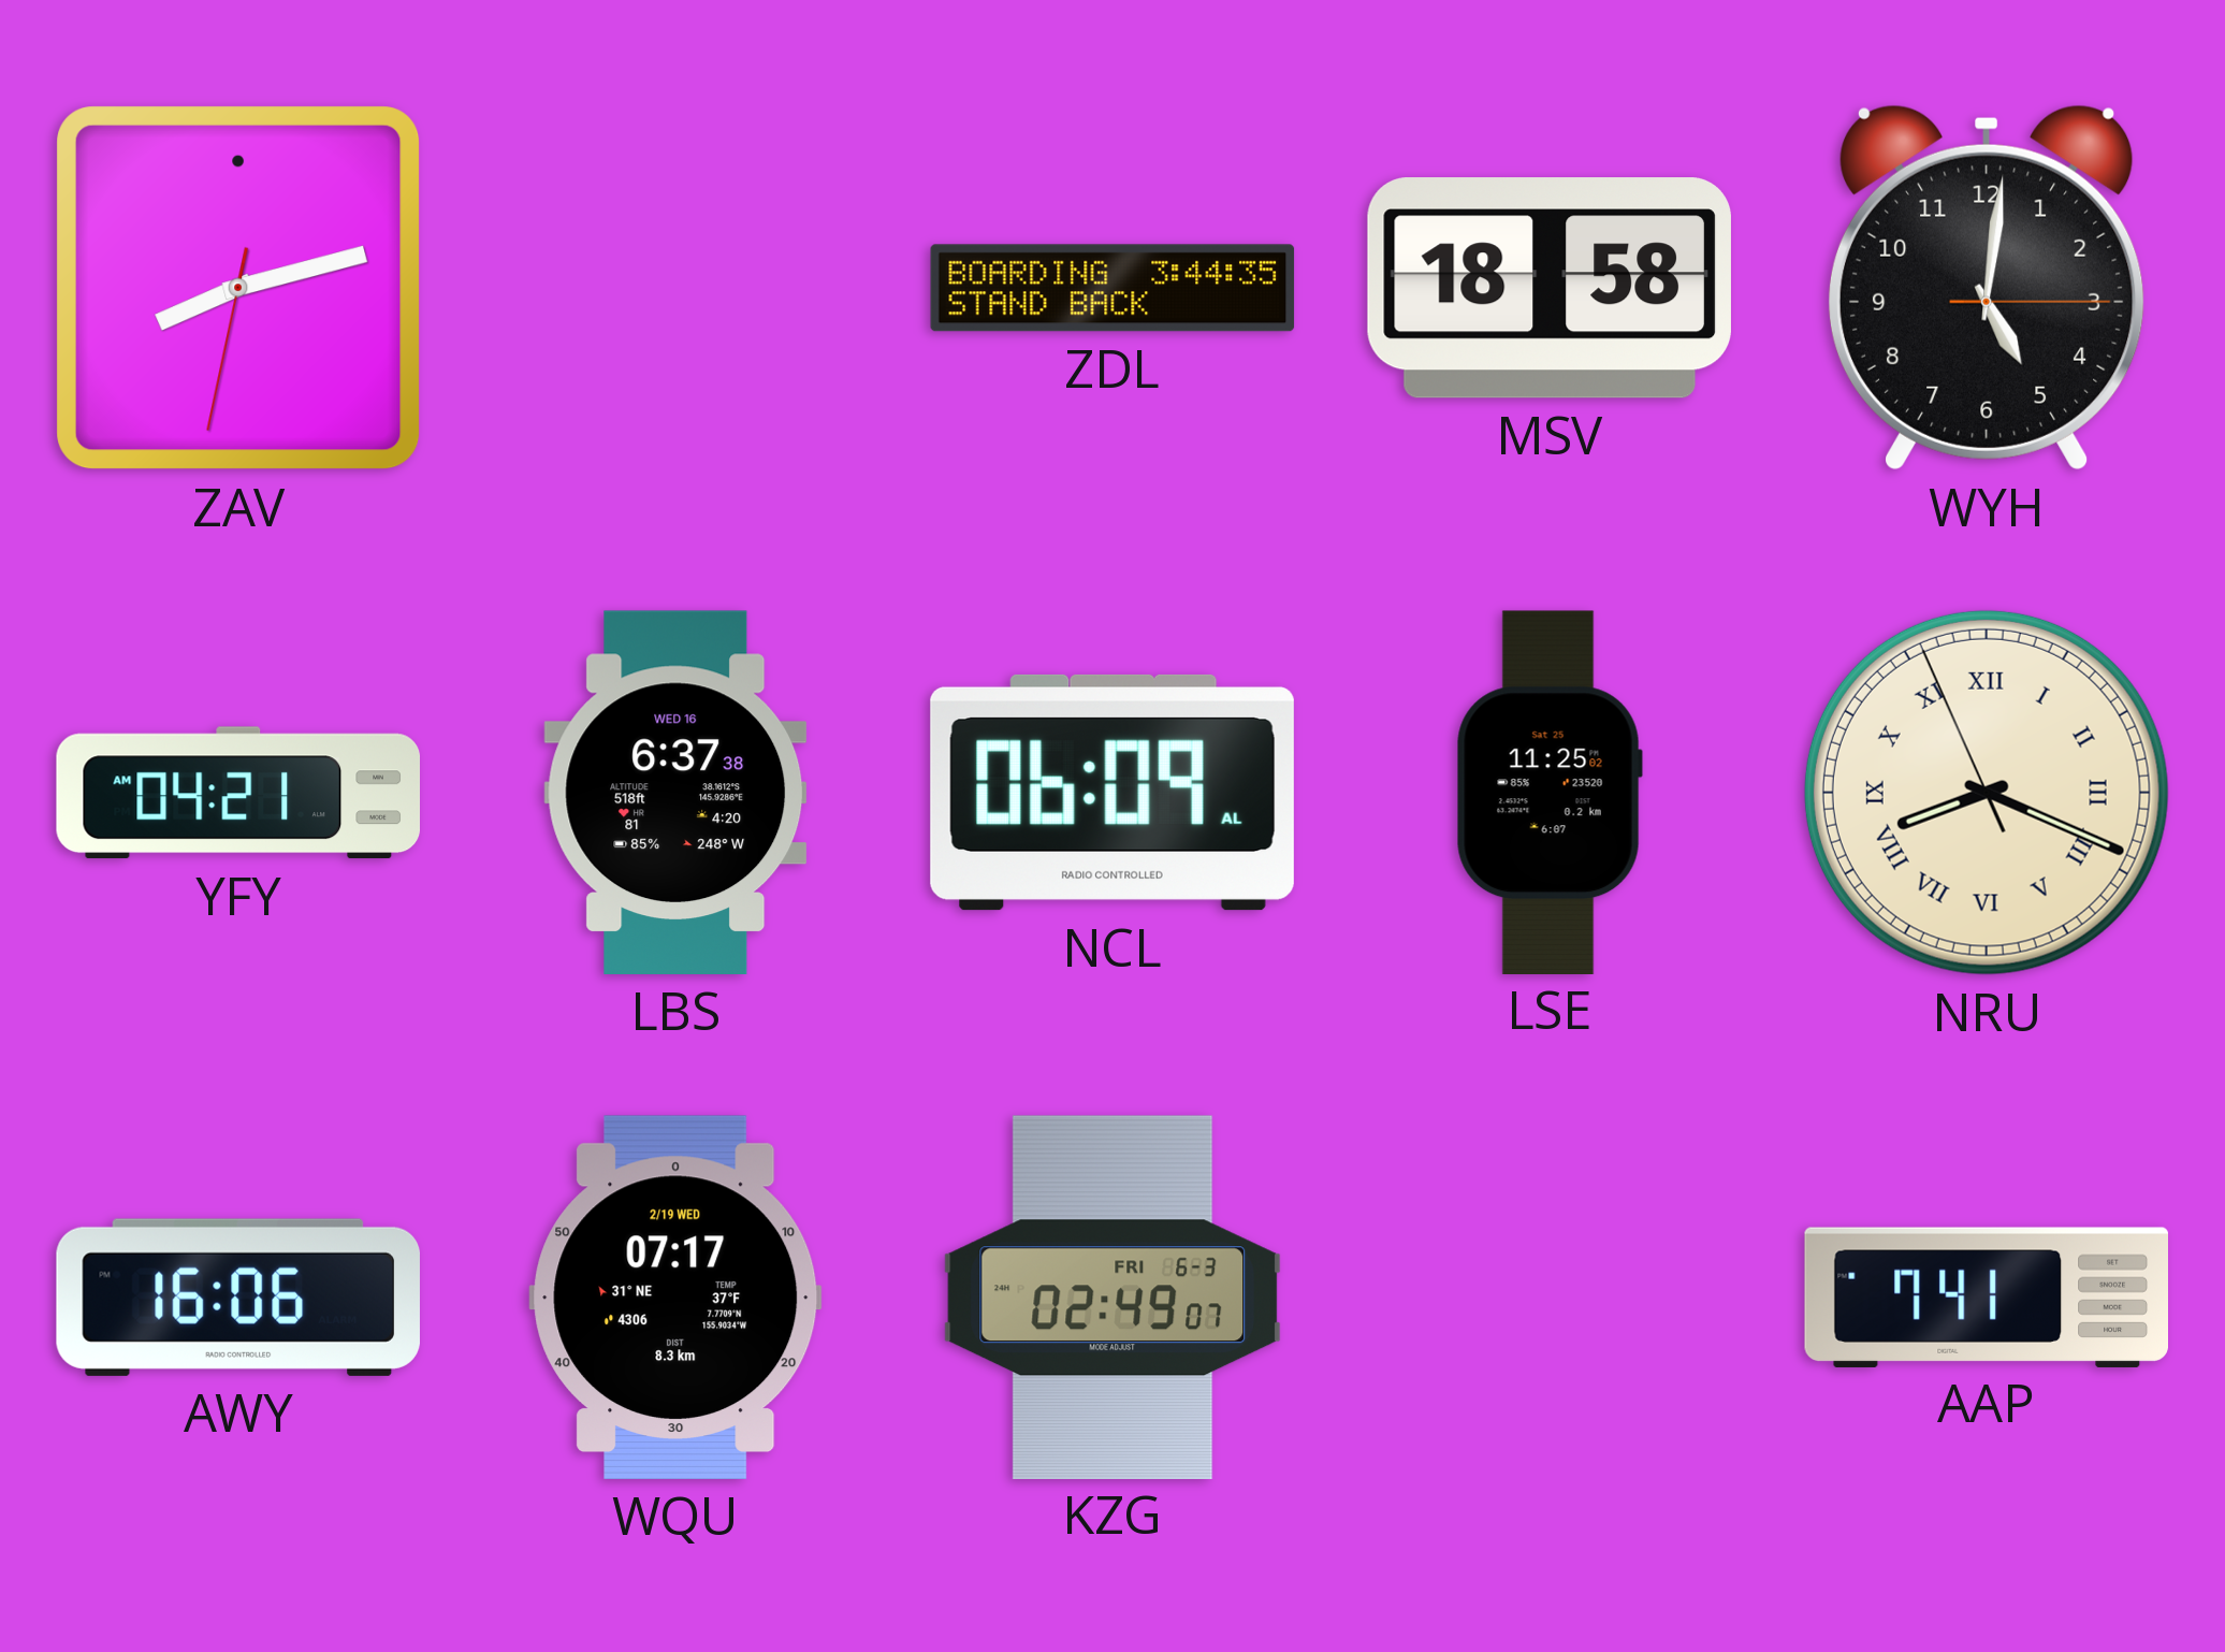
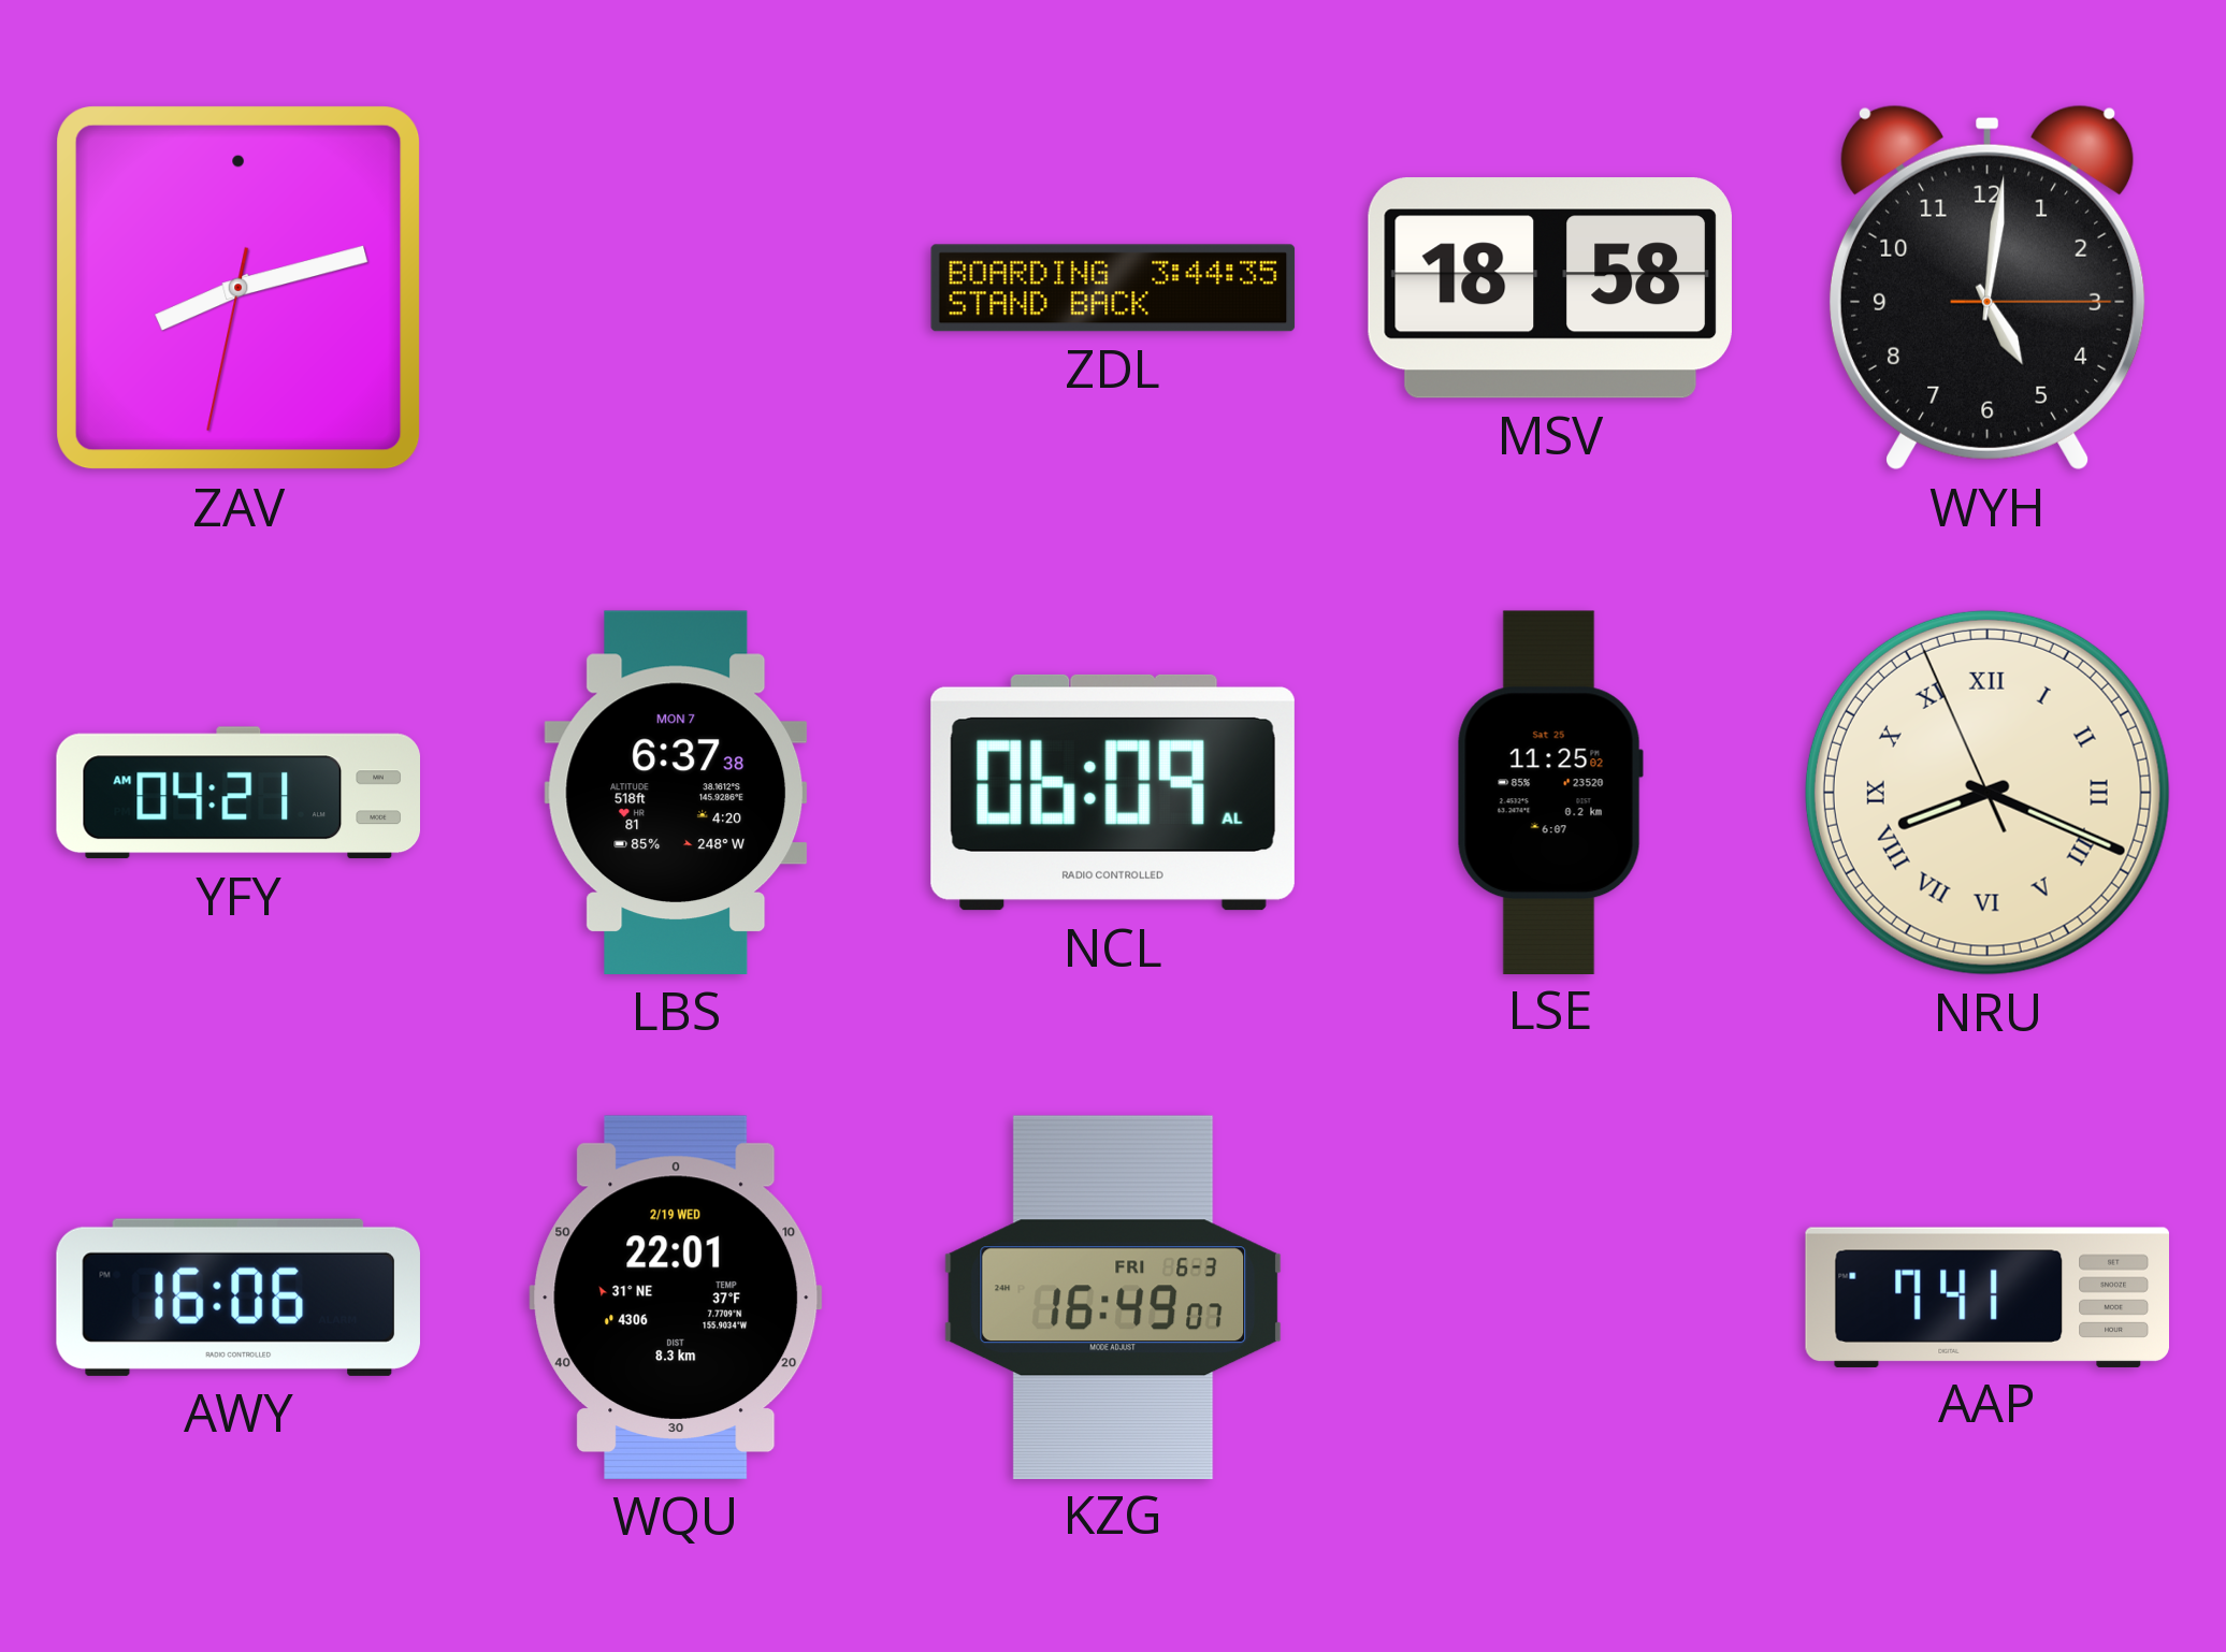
LBS date: WED 16 -> MON 7 (676, 793)
WQU: 07:17 -> 22:01 (676, 1298)
KZG: 02:49 -> 16:49 (1113, 1296)
